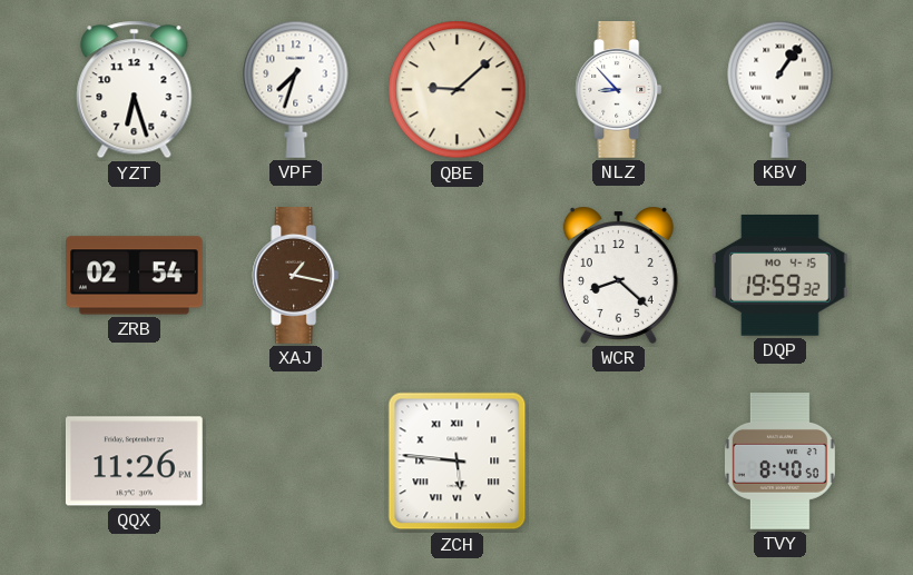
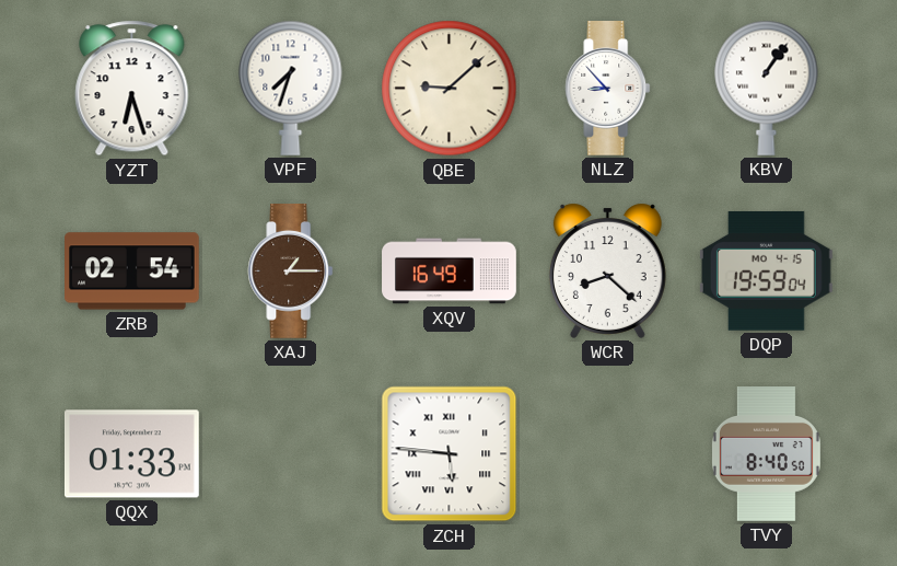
XAJ: 1:17 -> 1:15 (291, 272)
XQV: none -> 16:49 (450, 272)
DQP: 19:59:32 -> 19:59:04 (766, 270)
QQX: 11:26 -> 01:33 (131, 454)
